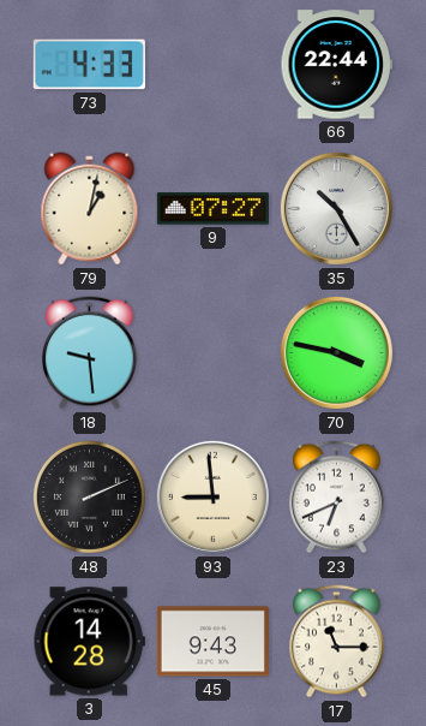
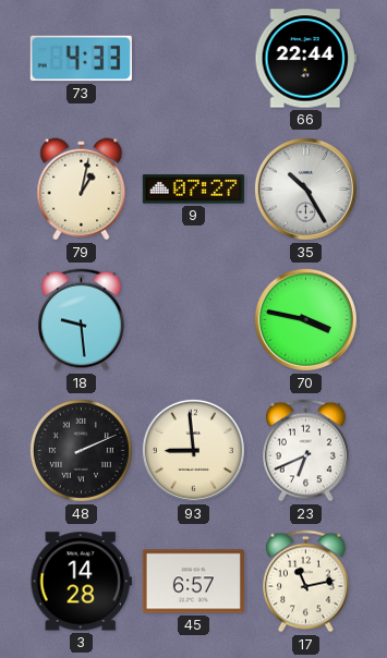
45: 9:43 -> 6:57 (193, 582)
17: 11:15 -> 11:13 (306, 582)
